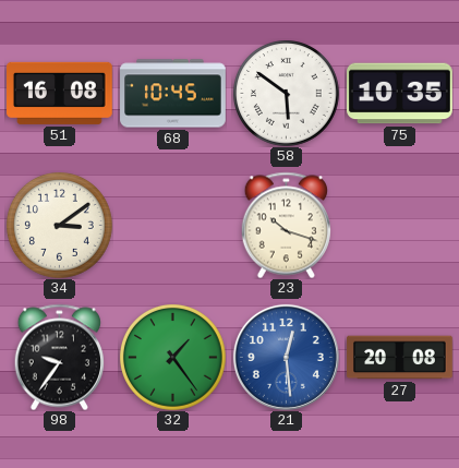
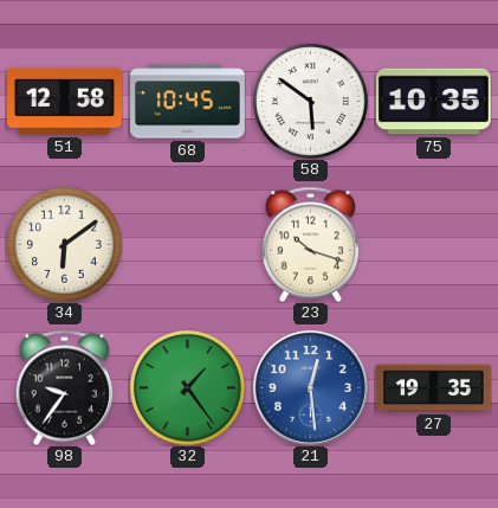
51: 16:08 -> 12:58 (65, 101)
34: 3:09 -> 6:09 (65, 245)
27: 20:08 -> 19:35 (434, 388)
